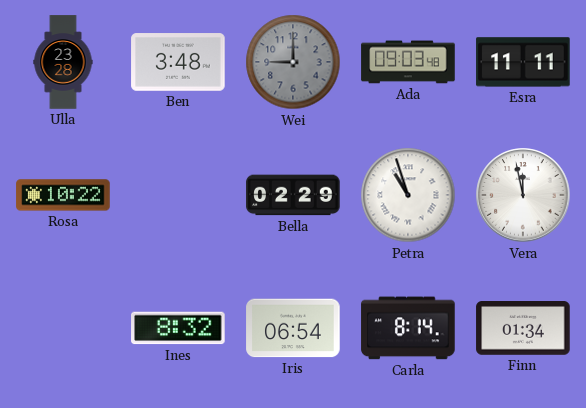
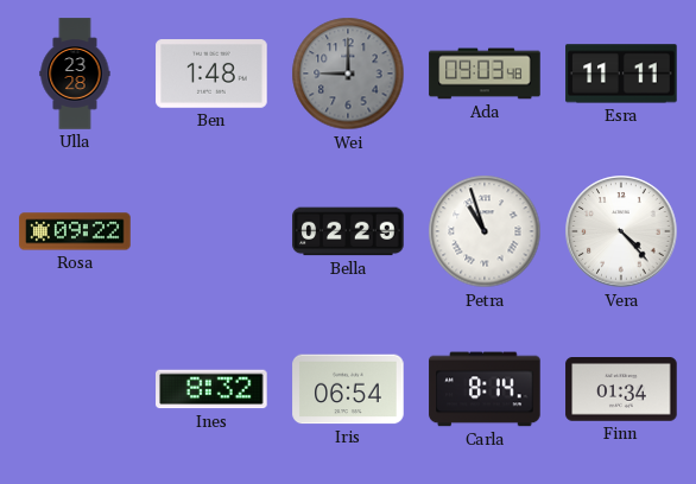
Ben: 3:48 -> 1:48 (211, 74)
Rosa: 10:22 -> 09:22 (75, 231)
Vera: 11:58 -> 4:23 (621, 231)
